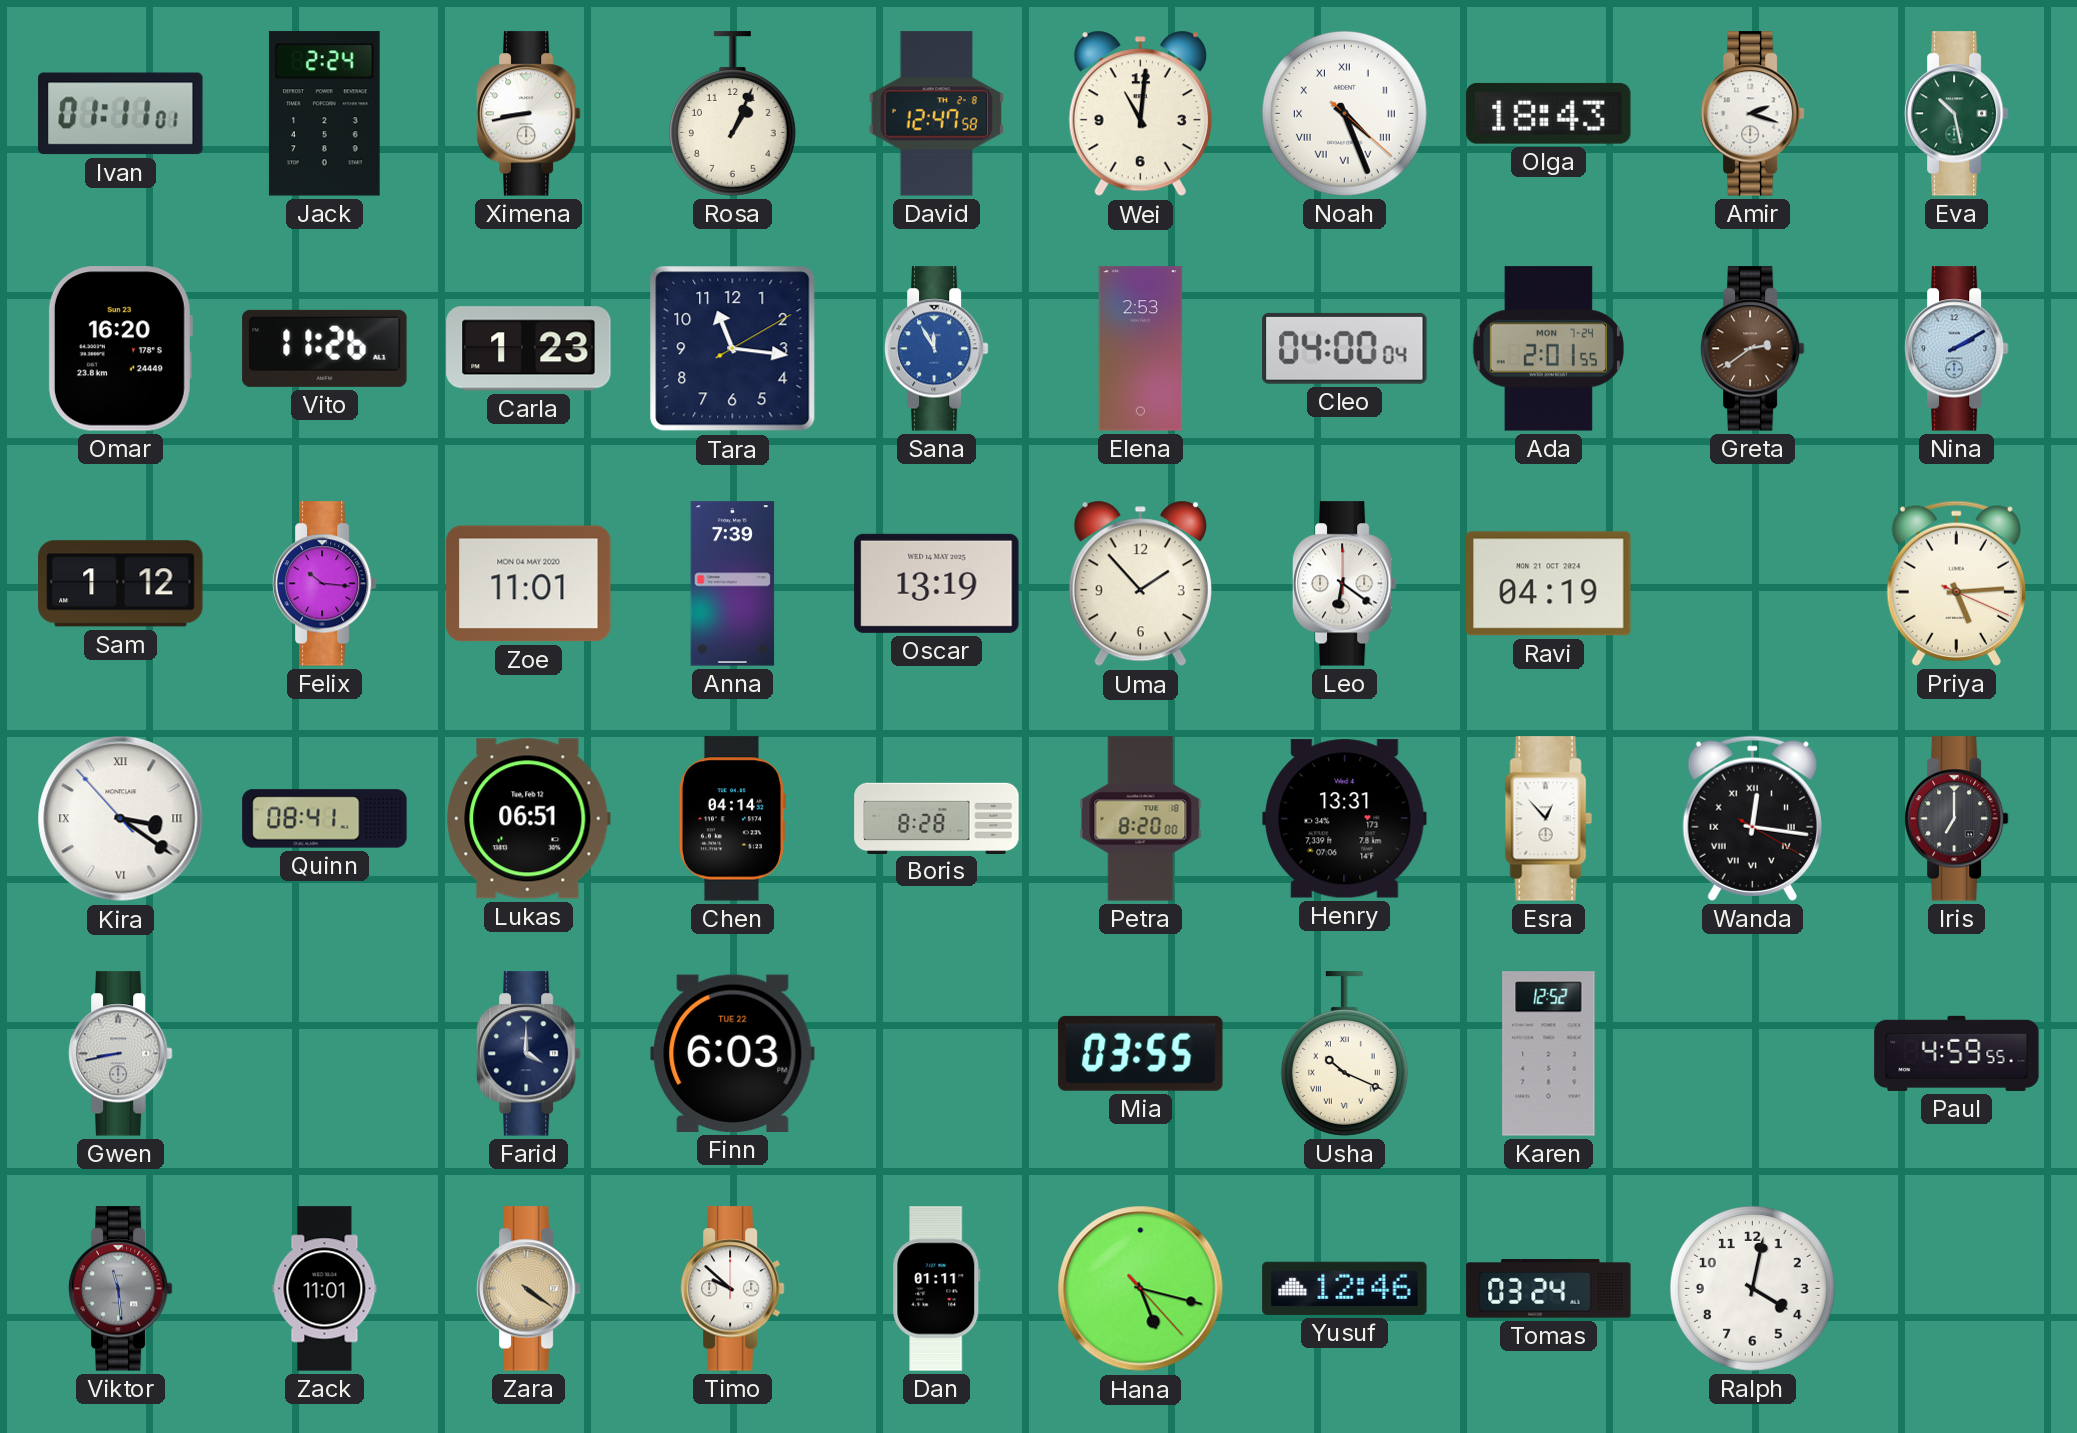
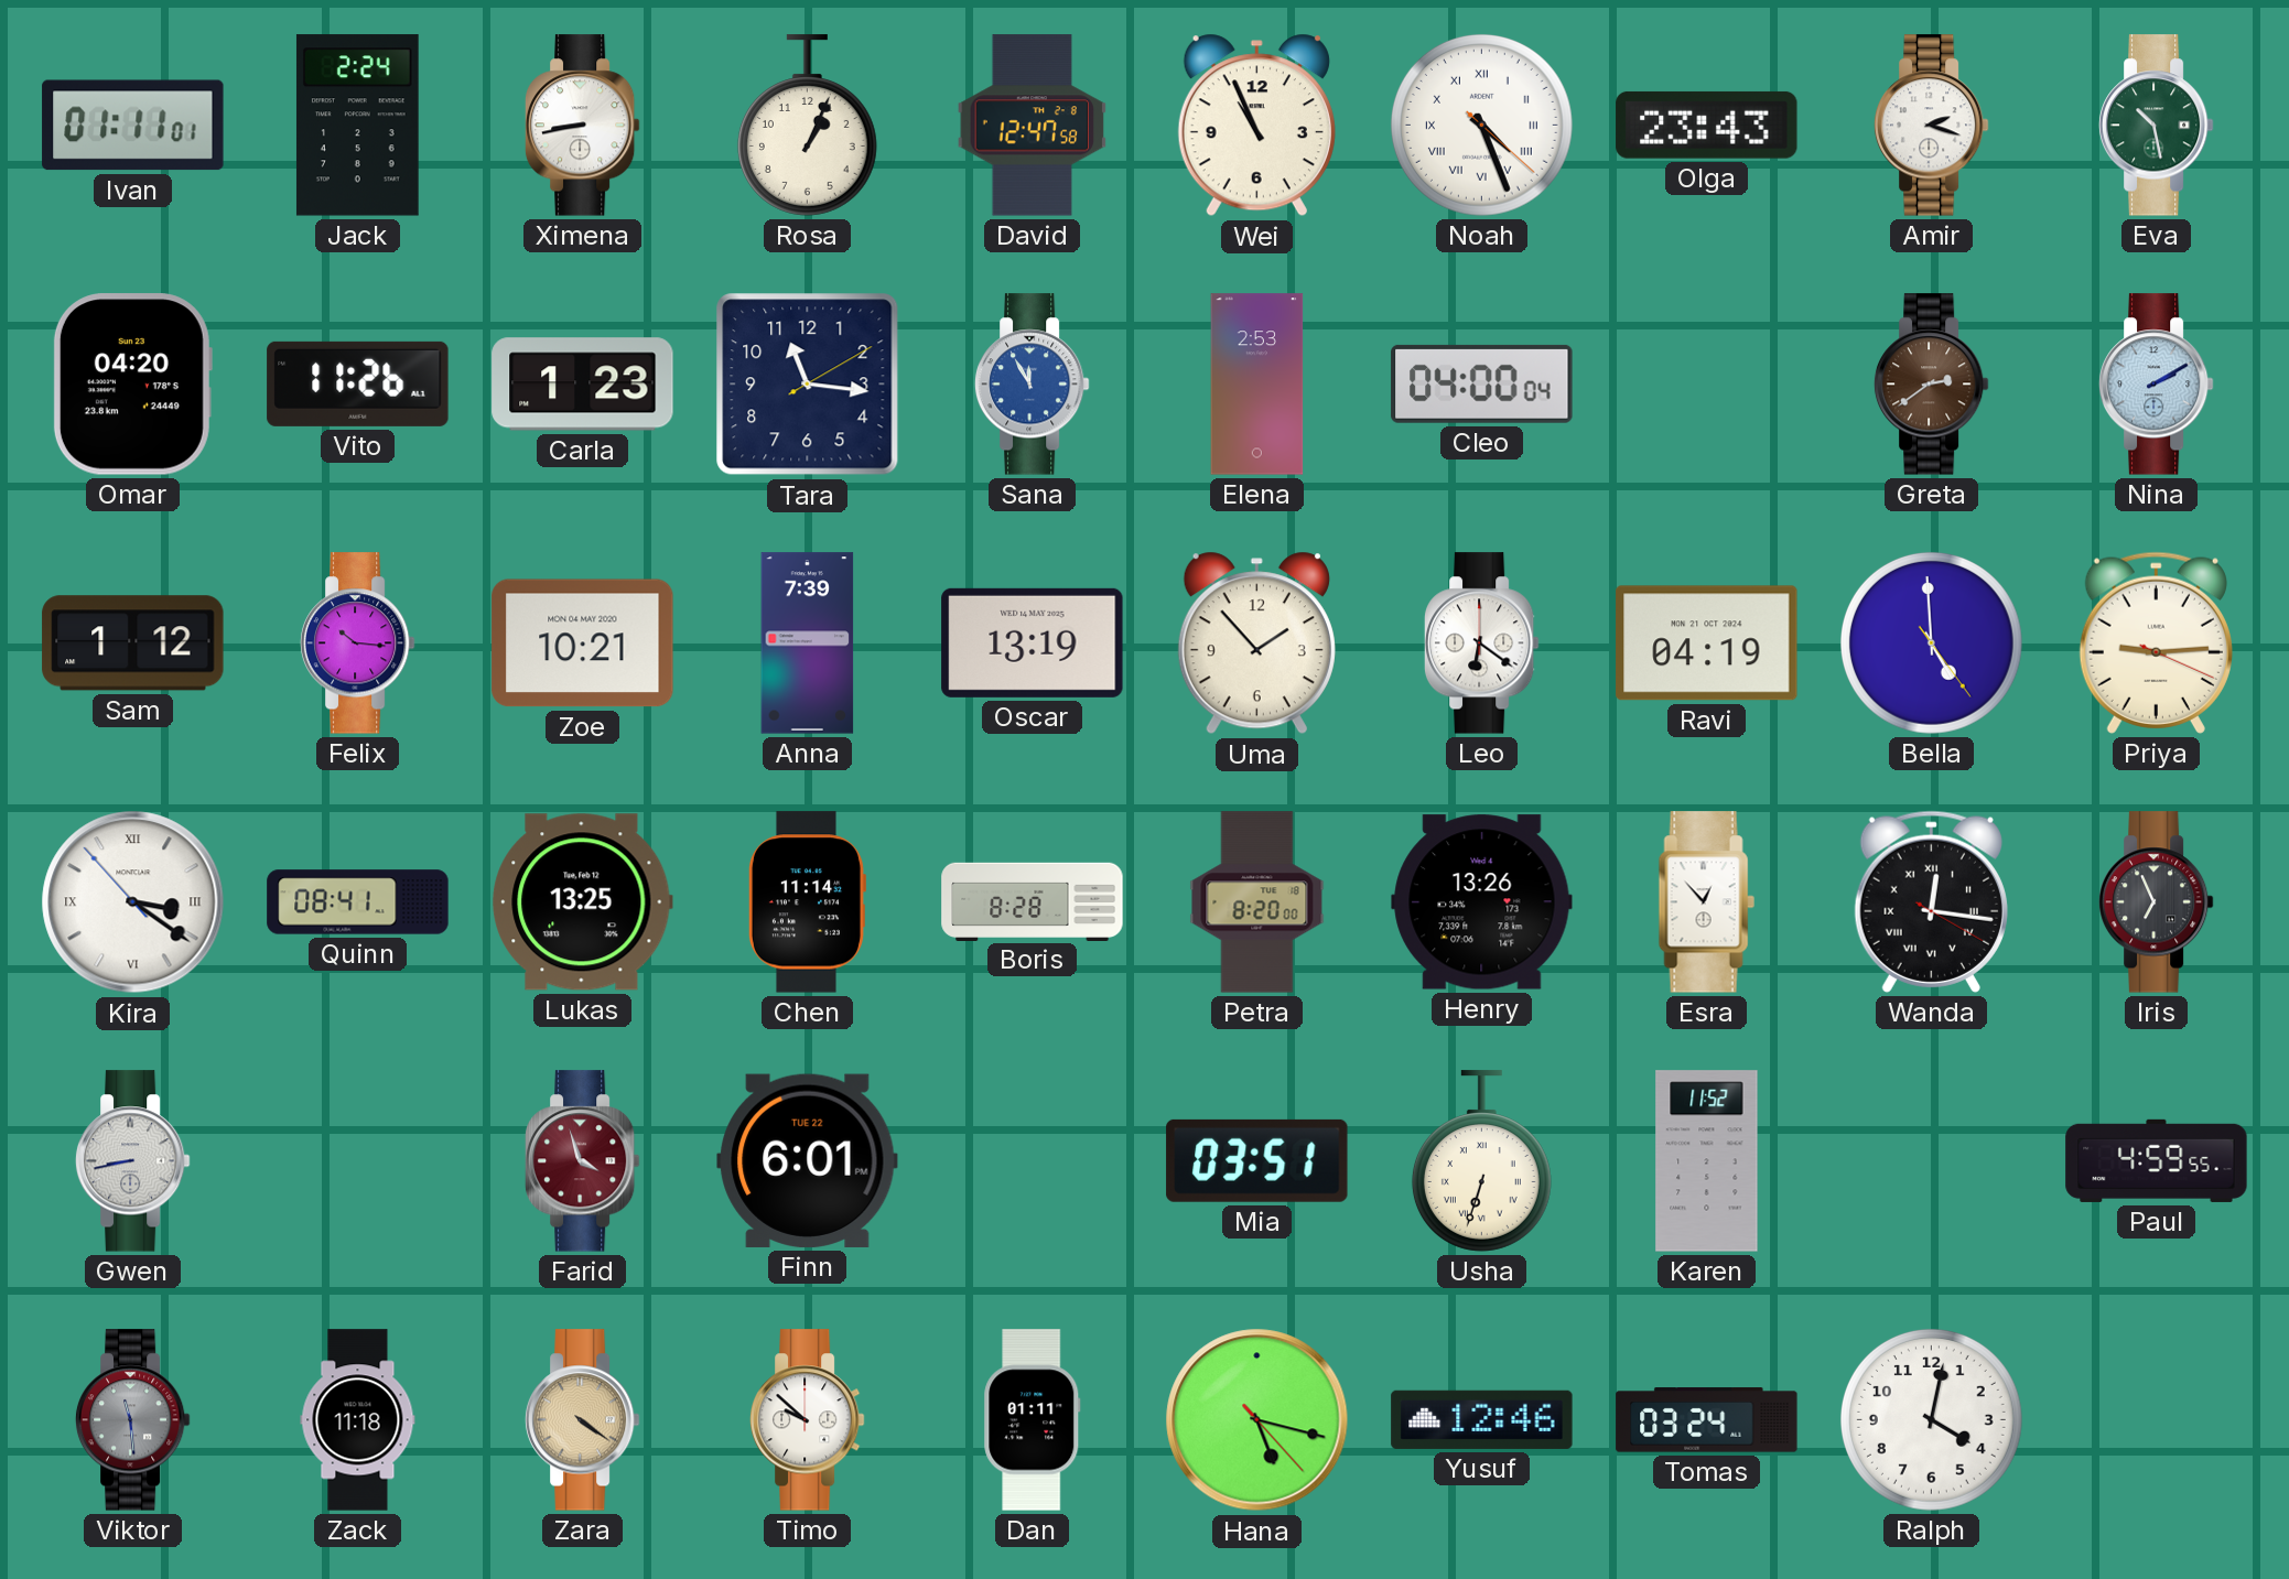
Wei: 11:01 -> 10:56 (1256, 126)
Olga: 18:43 -> 23:43 (1707, 125)
Omar: 16:20 -> 04:20 (132, 385)
Ada: 2:01 -> none (1549, 349)
Zoe: 11:01 -> 10:21 (583, 644)
Bella: none -> 4:59 (1931, 642)
Priya: 5:14 -> 9:14 (2156, 642)
Lukas: 06:51 -> 13:25 (583, 902)
Chen: 04:14 -> 11:14 (807, 902)
Henry: 13:31 -> 13:26 (1482, 902)
Iris: 7:00 -> 6:56 (2156, 902)
Farid: 4:00 -> 3:57 (582, 1161)
Farid dial: navy -> burgundy (582, 1161)
Finn: 6:03 -> 6:01 (808, 1160)
Mia: 03:55 -> 03:51 (1257, 1160)
Usha: 10:19 -> 6:33 (1481, 1161)
Karen: 12:52 -> 11:52 (1707, 1161)
Zack: 11:01 -> 11:18 (358, 1420)
